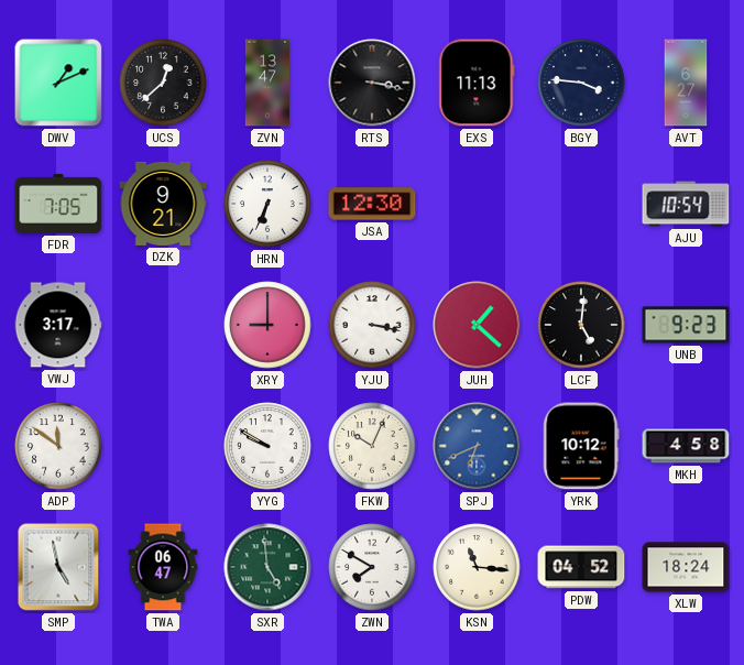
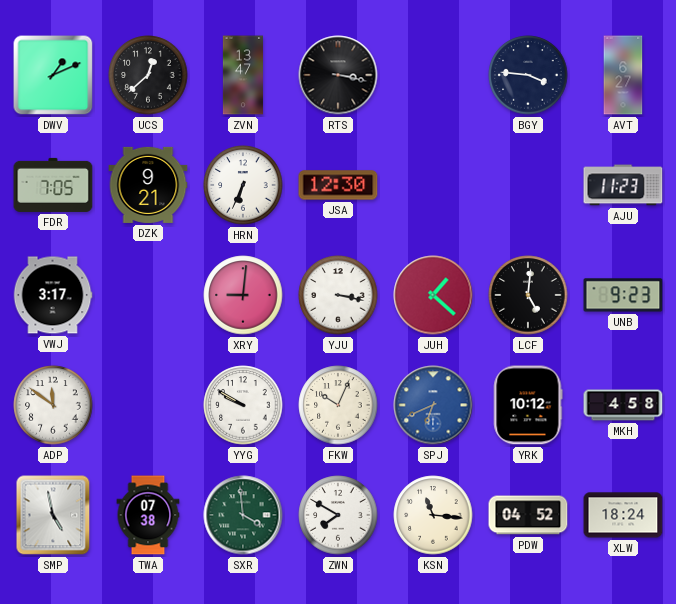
EXS: 11:13 -> none (477, 83)
AJU: 10:54 -> 11:23 (623, 185)
XRY: 9:00 -> 9:01 (243, 295)
TWA: 06:47 -> 07:38 (148, 515)
SXR: 4:59 -> 3:59 (243, 515)
